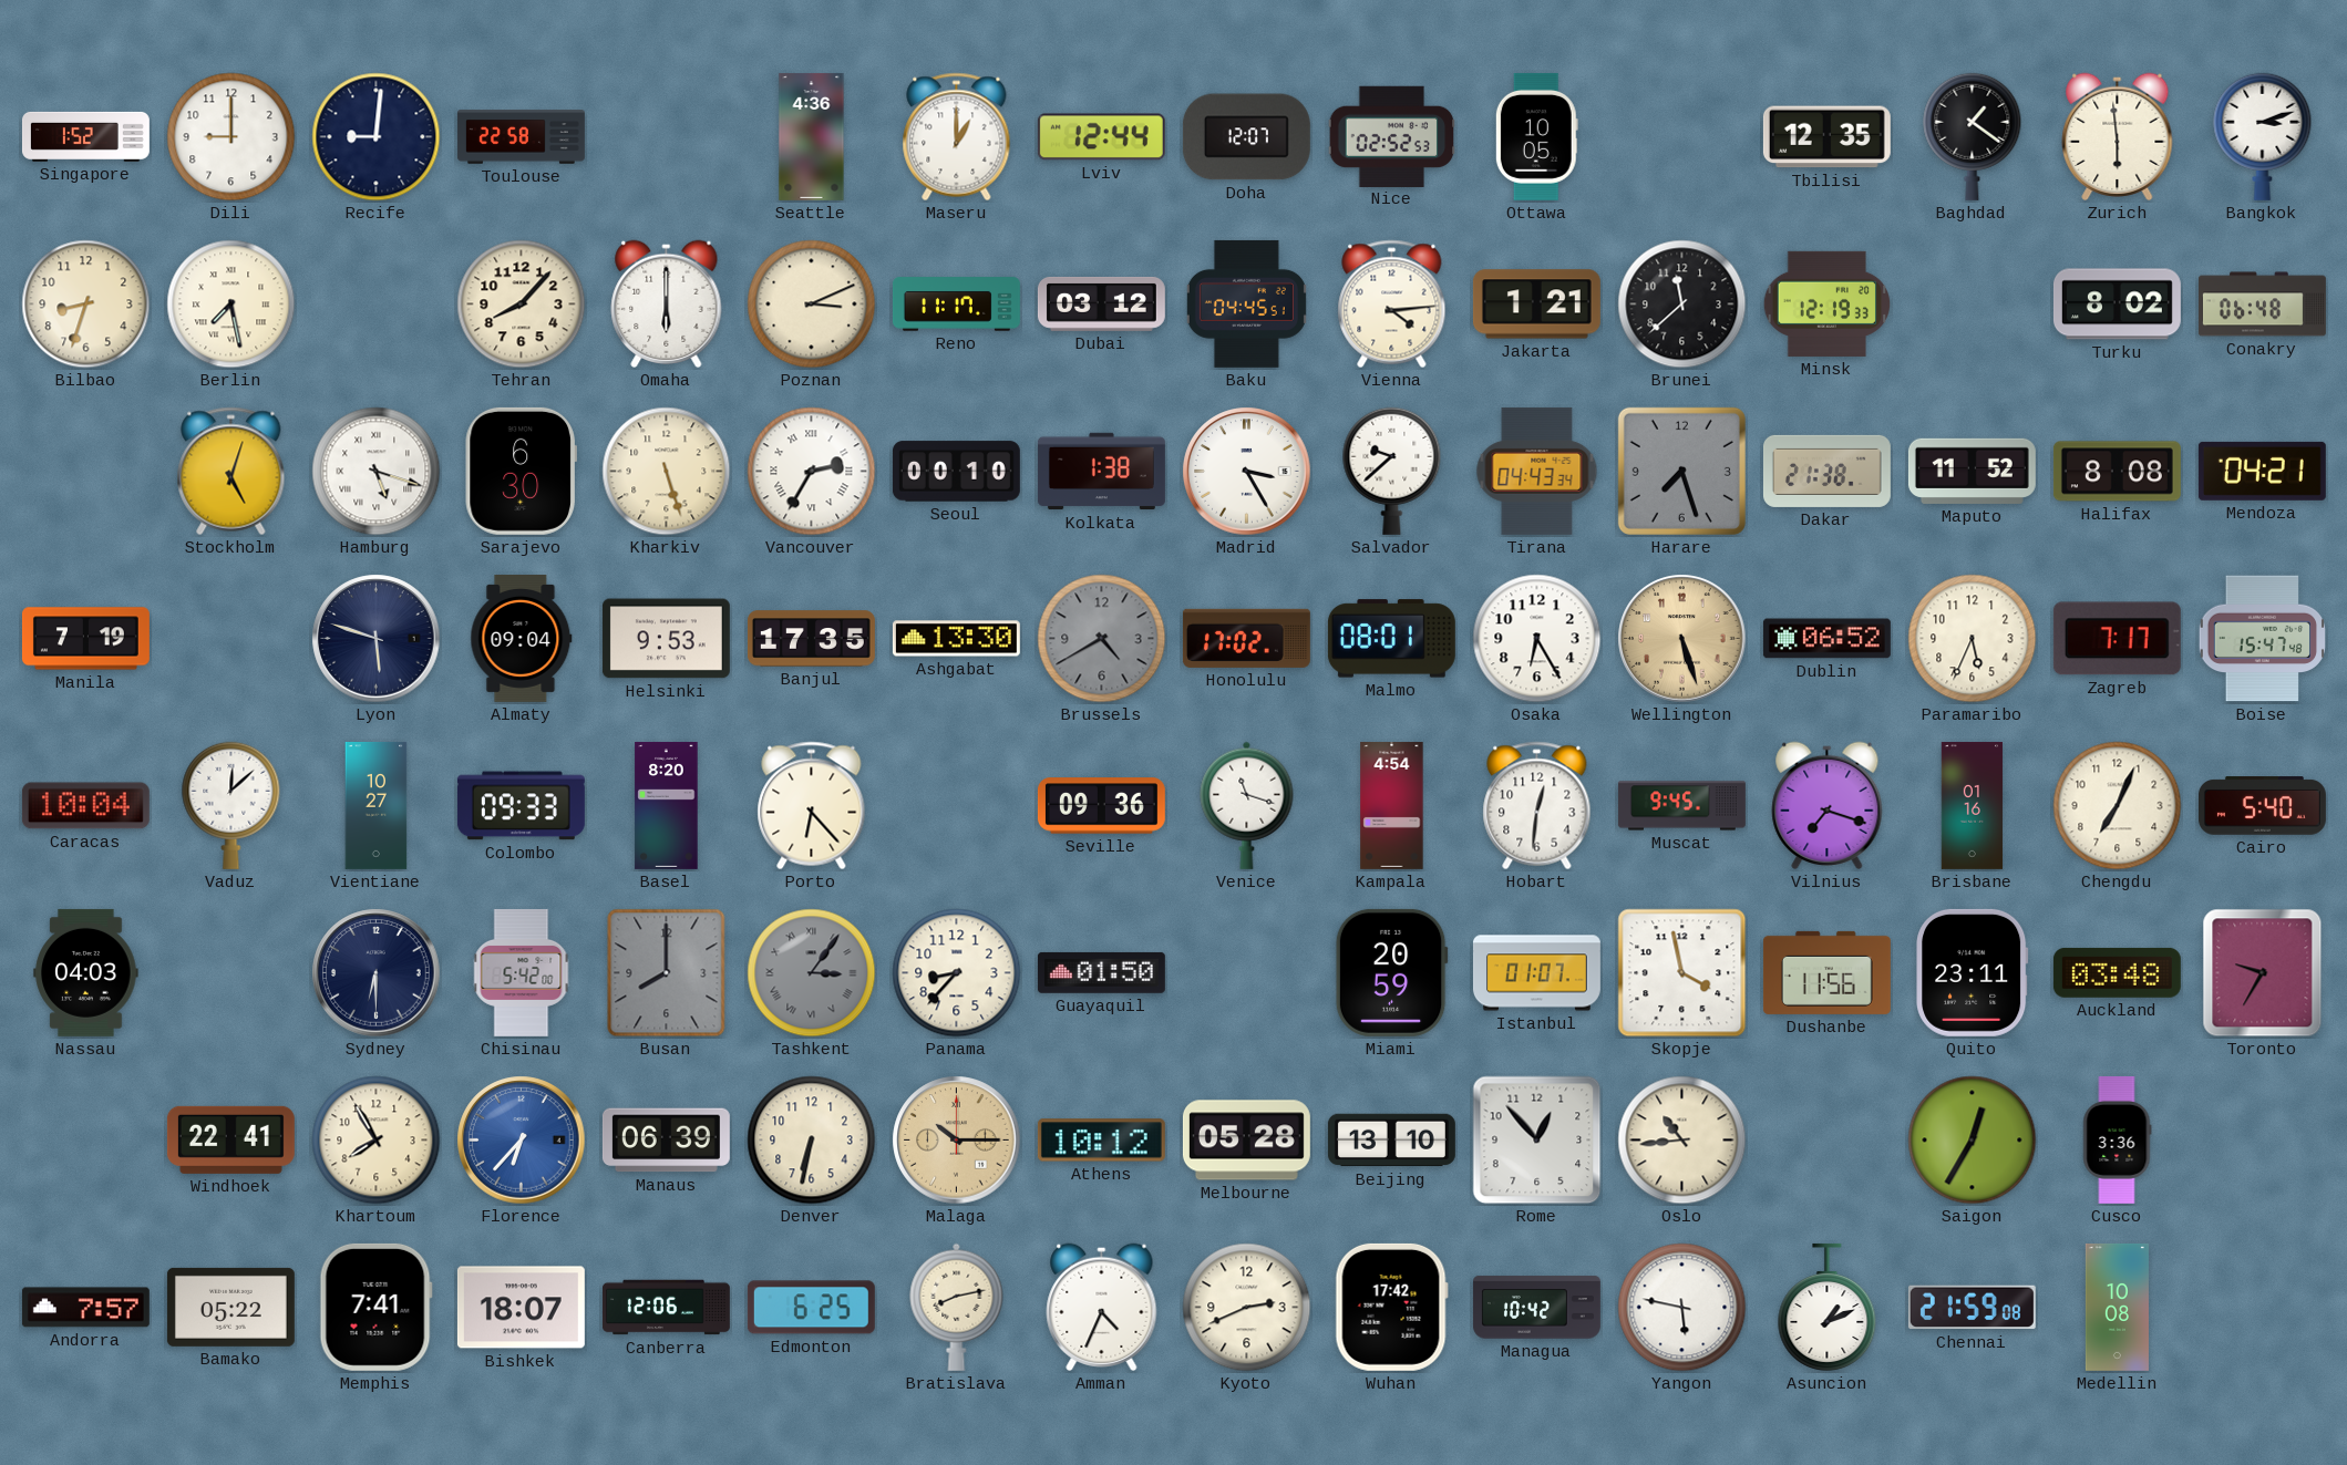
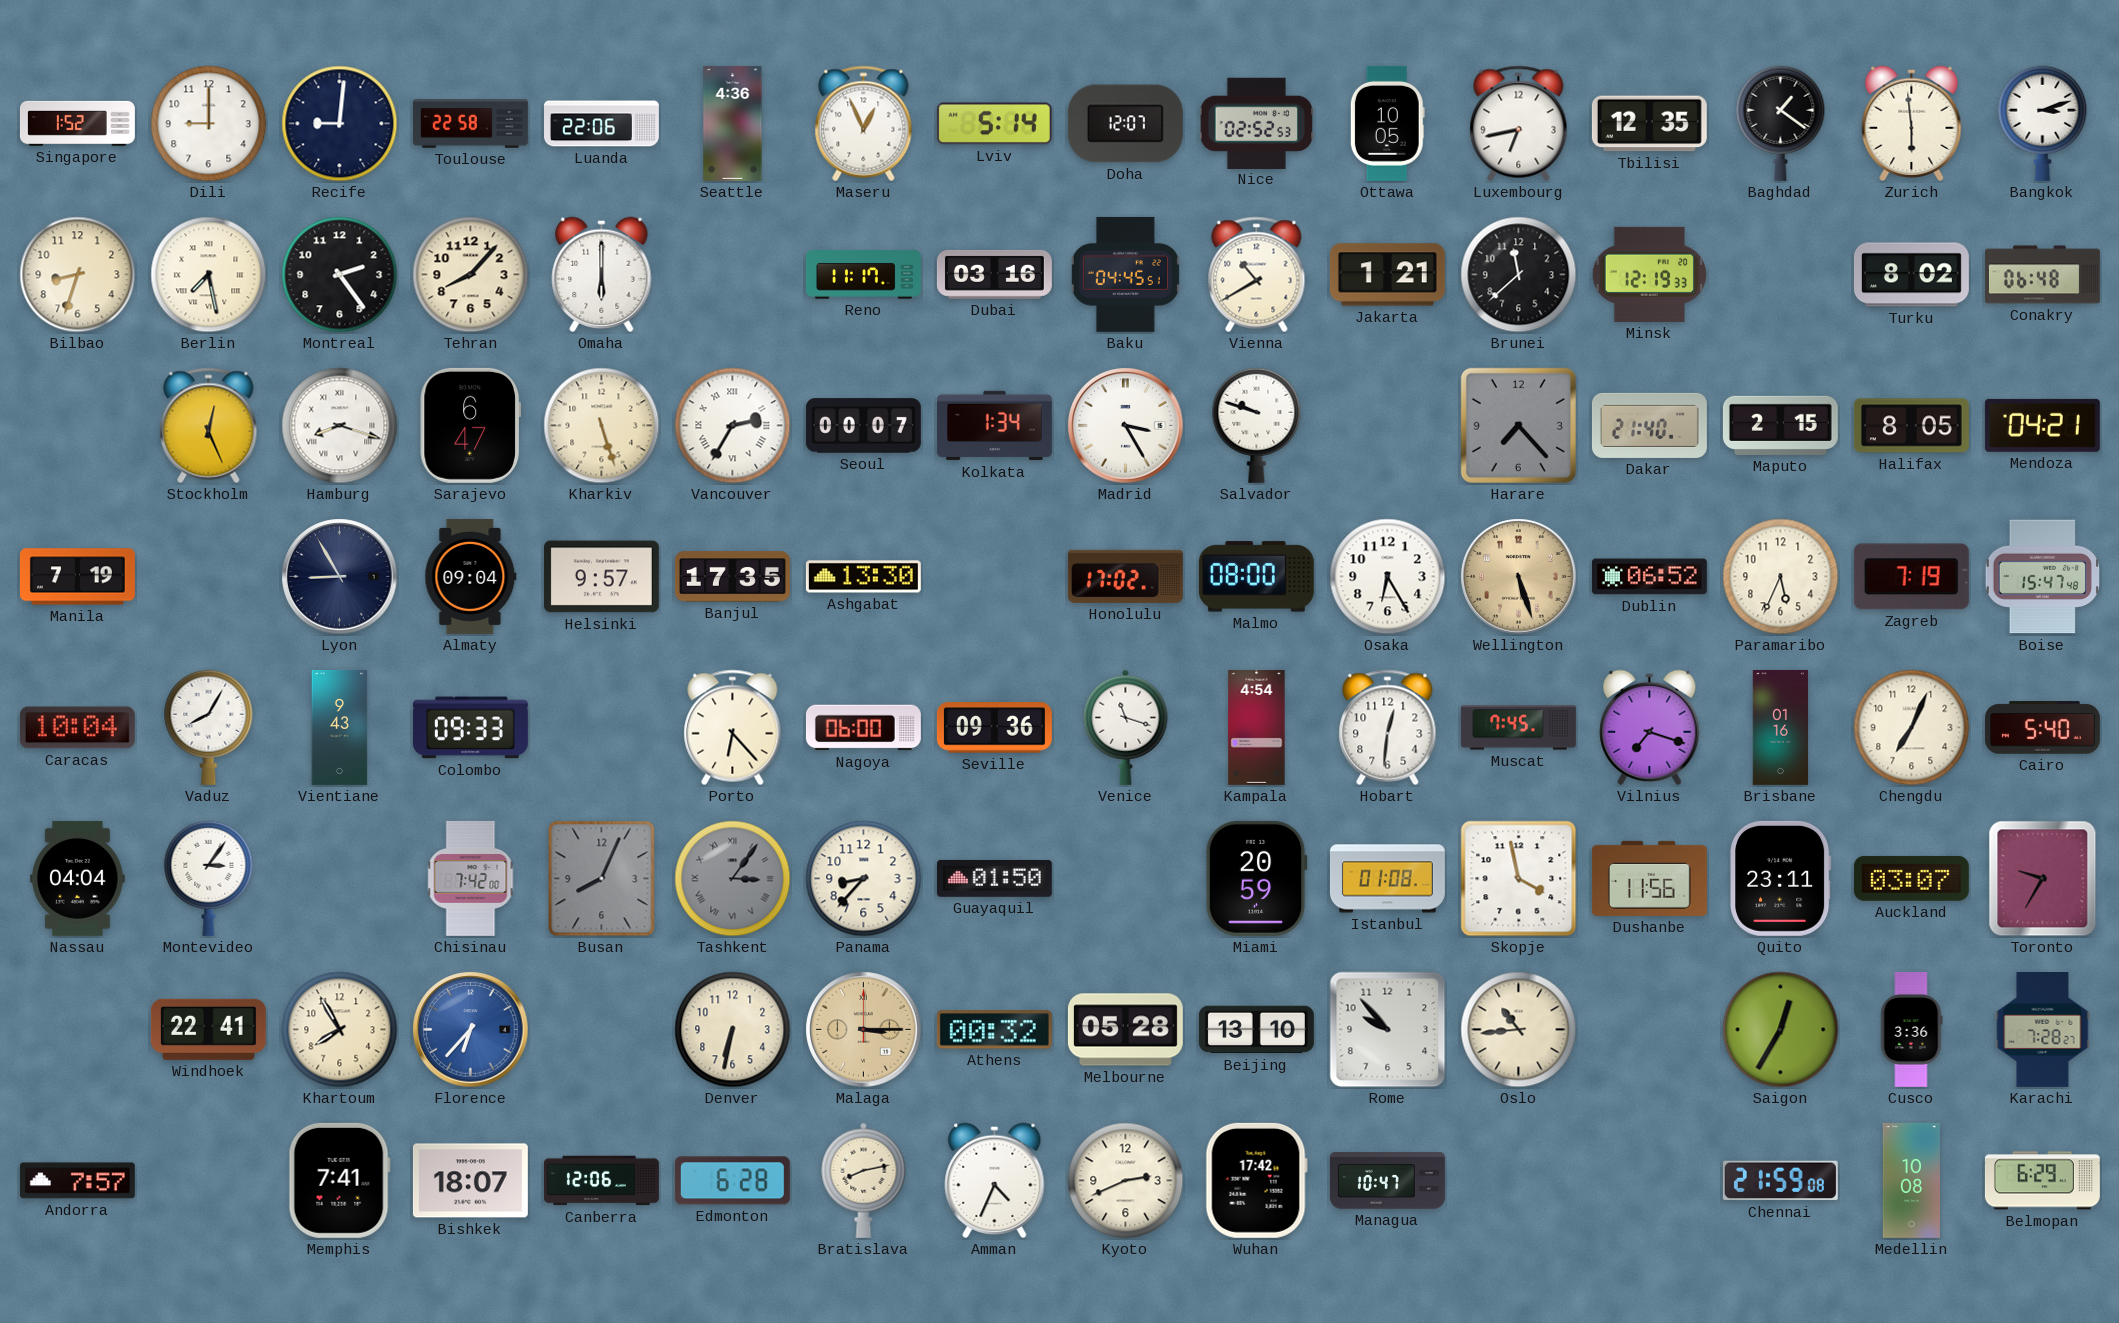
Luanda: none -> 22:06 (602, 124)
Maseru: 1:00 -> 12:56 (864, 124)
Lviv: 12:44 -> 5:14 (994, 124)
Luxembourg: none -> 6:43 (1519, 124)
Montreal: none -> 2:24 (340, 275)
Poznan: 3:11 -> none (812, 305)
Dubai: 03:12 -> 03:16 (994, 274)
Vienna: 4:14 -> 10:40 (1257, 275)
Stockholm: 5:03 -> 12:26 (209, 426)
Hamburg: 5:18 -> 8:18 (340, 426)
Sarajevo: 6:30 -> 6:47 (470, 425)
Seoul: 00:10 -> 00:07 (863, 426)
Kolkata: 1:38 -> 1:34 (994, 426)
Salvador: 9:38 -> 9:48 (1257, 425)
Tirana: 04:43 -> none (1537, 471)
Harare: 7:27 -> 7:23 (1518, 425)
Dakar: 21:38 -> 21:40 (1649, 425)
Maputo: 11:52 -> 2:15 (1780, 425)
Halifax: 8:08 -> 8:05 (1911, 426)
Lyon: 5:48 -> 8:55 (340, 577)
Helsinki: 9:53 -> 9:57 (601, 577)
Brussels: 4:40 -> none (1102, 639)
Malmo: 08:01 -> 08:00 (1256, 577)
Zagreb: 7:17 -> 7:19 (1911, 577)
Vaduz: 12:08 -> 8:05 (209, 727)
Vientiane: 10:27 -> 9:43 (340, 727)
Basel: 8:20 -> none (667, 805)
Nagoya: none -> 06:00 (863, 728)
Muscat: 9:45 -> 7:45 (1518, 728)
Nassau: 04:03 -> 04:04 (78, 878)
Montevideo: none -> 3:06 (209, 878)
Sydney: 6:30 -> none (377, 973)
Chisinau: 5:42 -> 7:42 (471, 878)
Busan: 8:00 -> 8:04 (602, 879)
Istanbul: 01:07 -> 01:08 (1387, 879)
Auckland: 03:48 -> 03:07 (1911, 878)
Manaus: 06:39 -> none (666, 1141)
Malaga: 10:15 -> 3:15 (864, 1030)
Athens: 10:12 -> 00:32 (994, 1030)
Rome: 12:53 -> 9:53 (1388, 1030)
Karachi: none -> 7:28 (2043, 1029)
Bamako: 05:22 -> none (230, 1307)
Edmonton: 6:25 -> 6:28 (732, 1181)
Managua: 10:42 -> 10:47 (1387, 1181)
Yangon: 5:47 -> none (1682, 1308)
Asuncion: 1:11 -> none (1828, 1307)
Belmopan: none -> 6:29 (2042, 1181)
